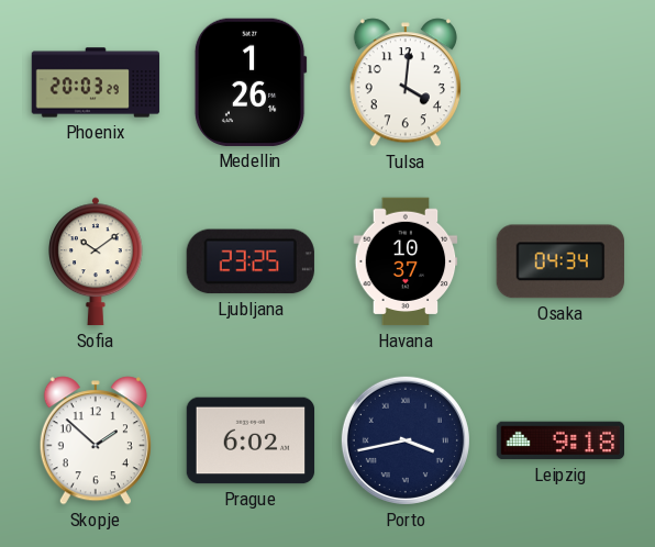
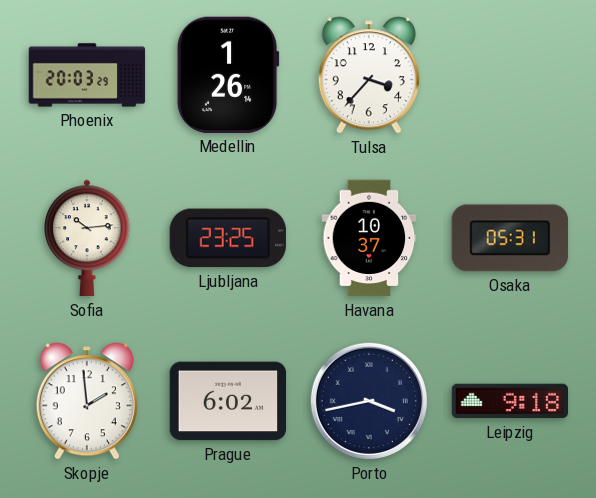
Tulsa: 4:01 -> 3:37 (369, 75)
Sofia: 10:09 -> 10:14 (88, 238)
Osaka: 04:34 -> 05:31 (510, 238)
Skopje: 1:52 -> 1:59 (87, 401)
